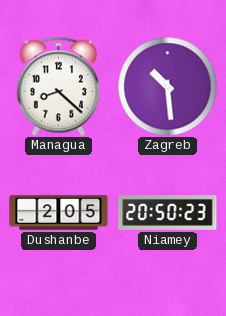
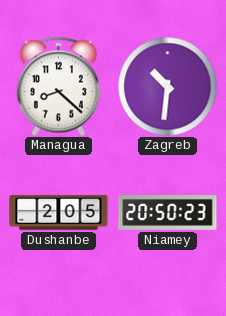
Zagreb: 10:29 -> 10:31 (168, 87)
